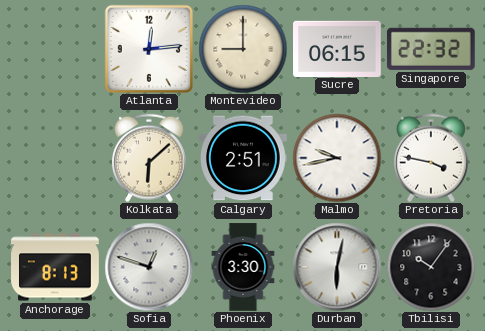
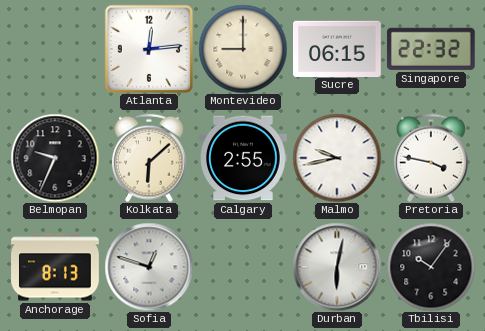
Belmopan: none -> 9:34 (55, 158)
Calgary: 2:51 -> 2:55 (243, 158)
Phoenix: 3:30 -> none (243, 267)
